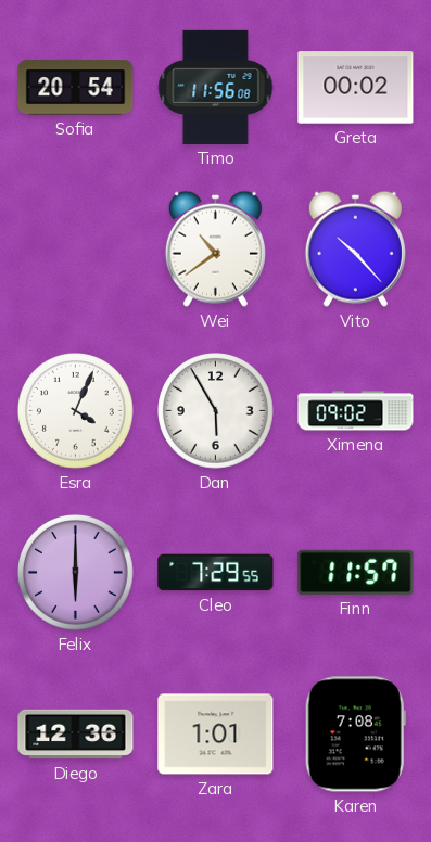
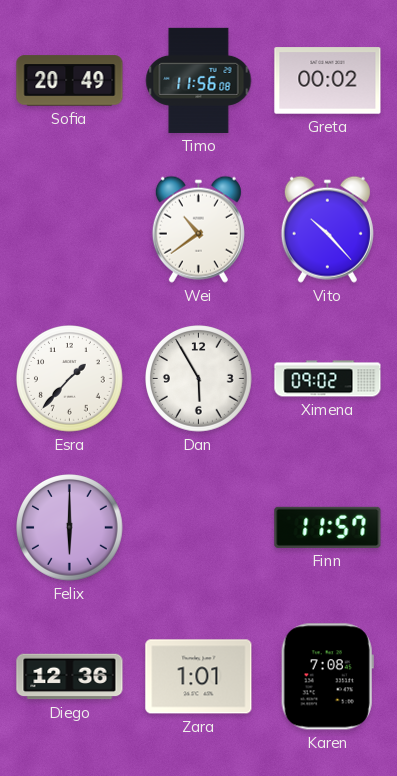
Sofia: 20:54 -> 20:49 (70, 81)
Esra: 4:04 -> 1:37 (70, 379)
Cleo: 7:29 -> none (216, 573)
